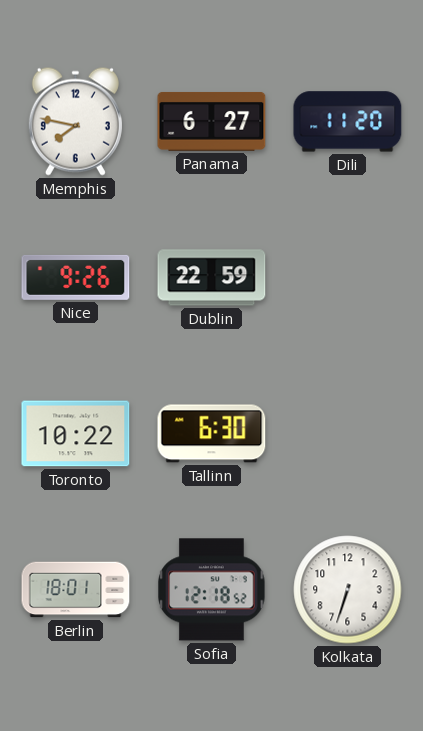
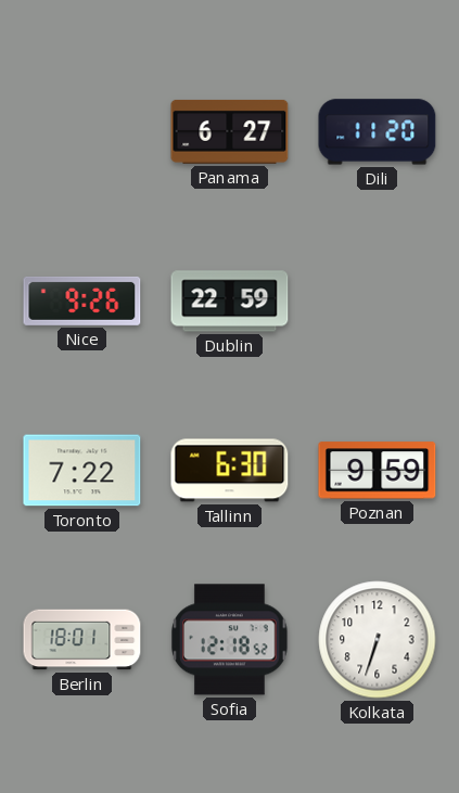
Memphis: 7:47 -> none (75, 121)
Toronto: 10:22 -> 7:22 (82, 471)
Poznan: none -> 9:59 (378, 471)
